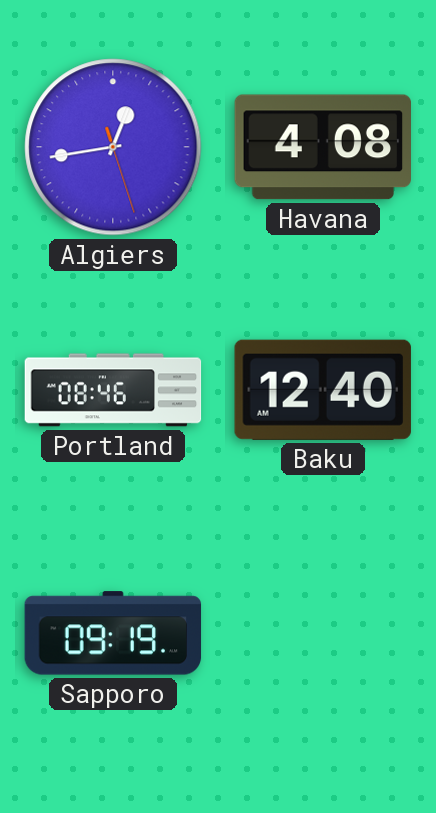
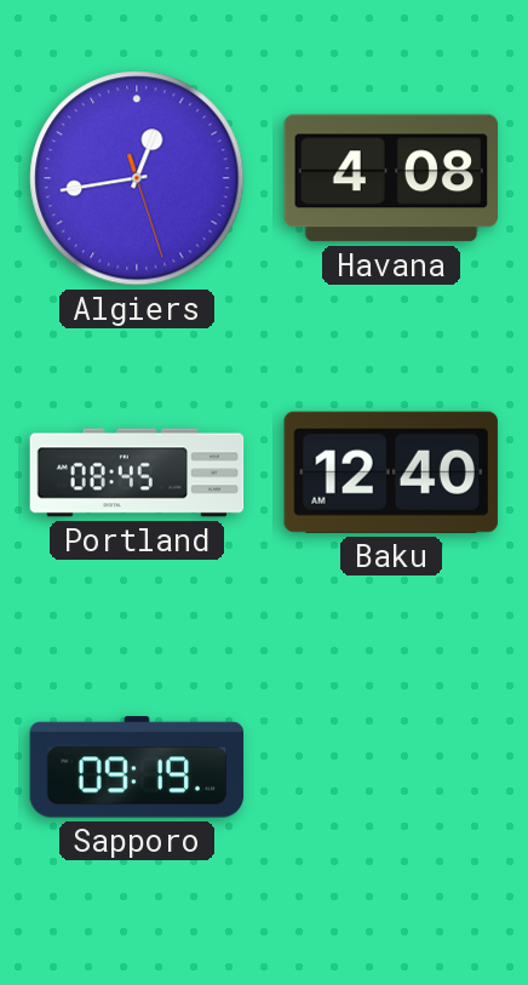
Portland: 08:46 -> 08:45 (137, 473)
